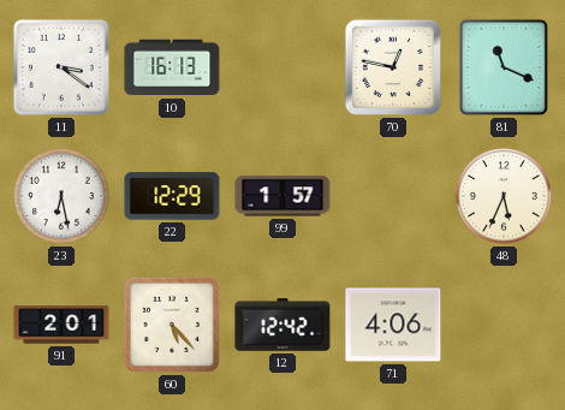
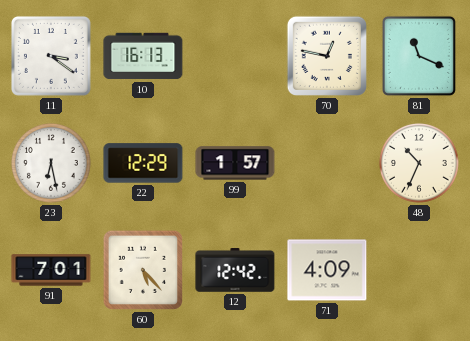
48: 5:34 -> 10:34 (419, 163)
91: 2:01 -> 7:01 (51, 270)
71: 4:06 -> 4:09 (327, 270)
